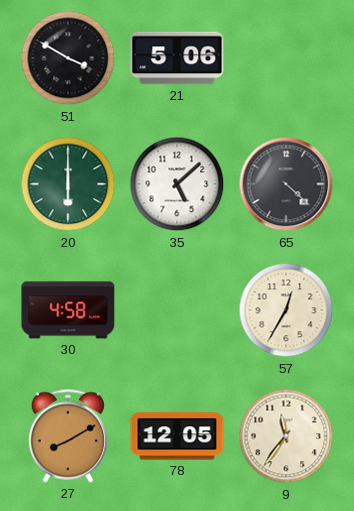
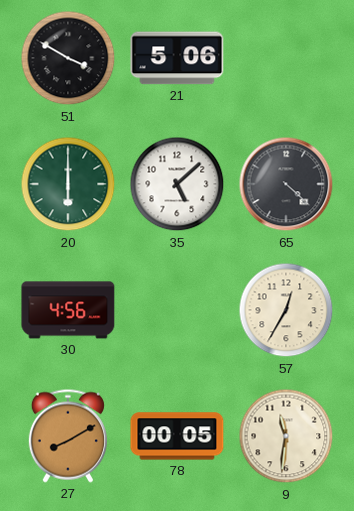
30: 4:58 -> 4:56 (68, 310)
78: 12:05 -> 00:05 (177, 436)
9: 11:36 -> 11:31 (286, 436)
